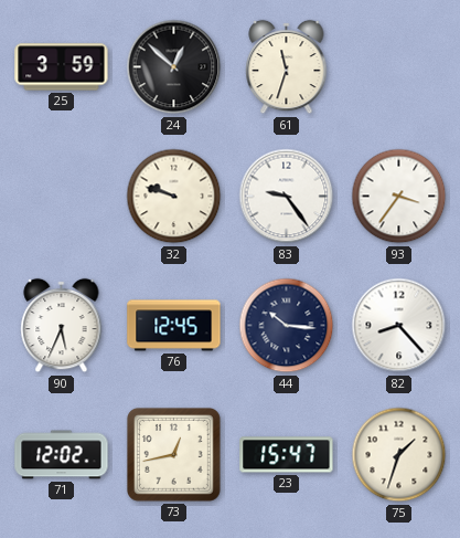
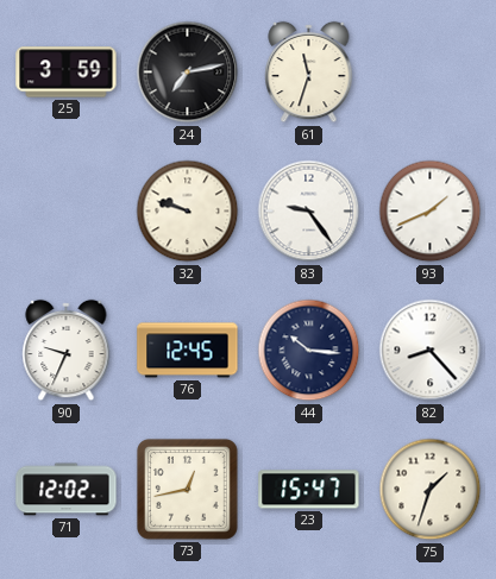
24: 12:52 -> 7:13 (188, 73)
93: 3:36 -> 1:41 (431, 212)
90: 5:34 -> 9:34 (67, 351)
